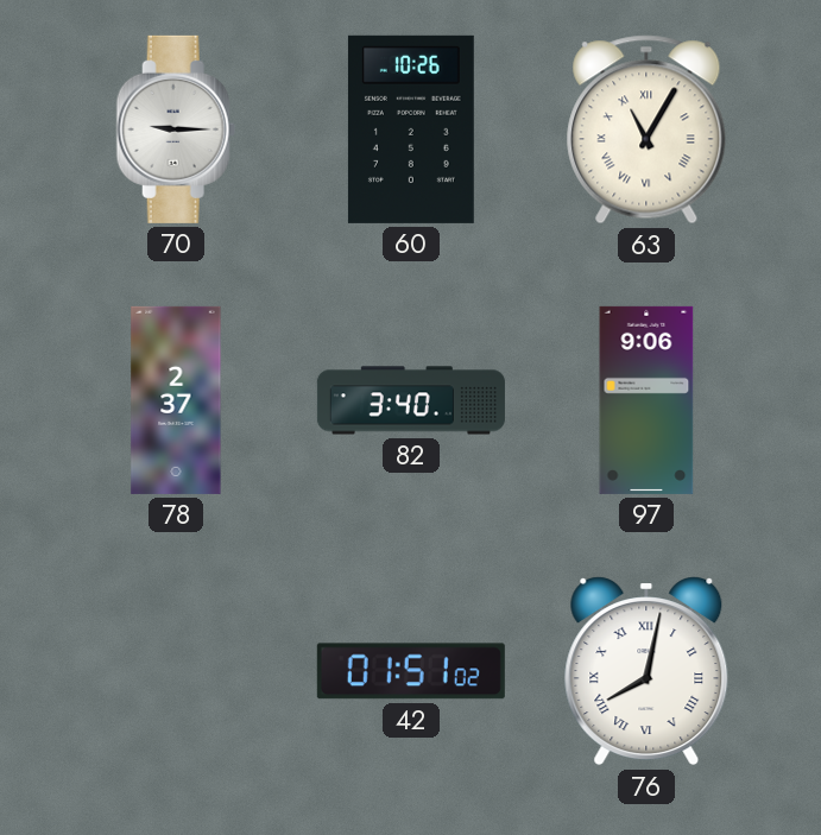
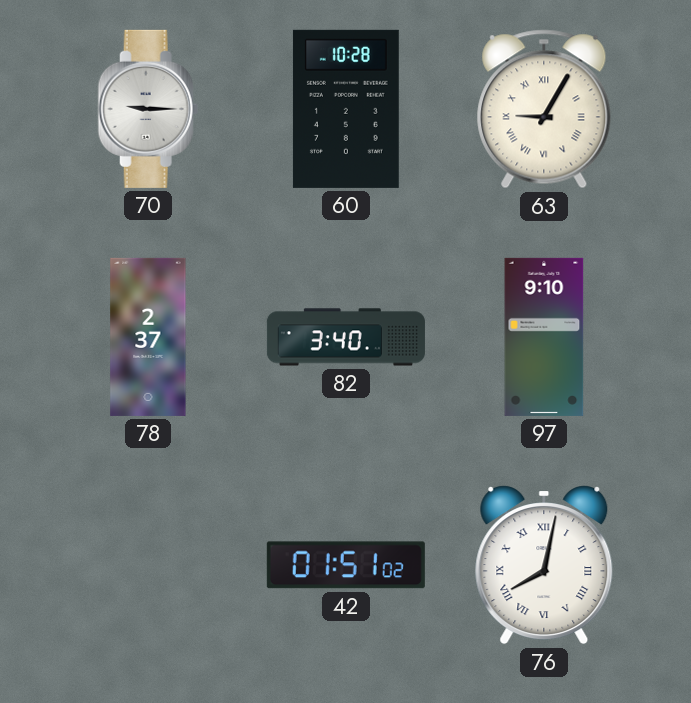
60: 10:26 -> 10:28 (346, 109)
63: 11:05 -> 9:05 (544, 109)
97: 9:06 -> 9:10 (544, 337)
